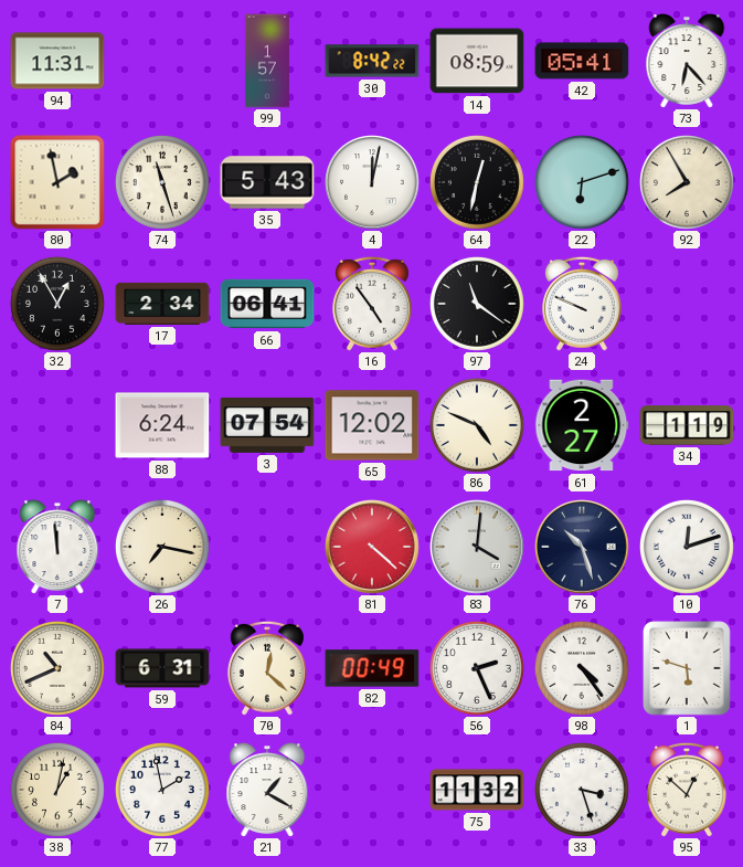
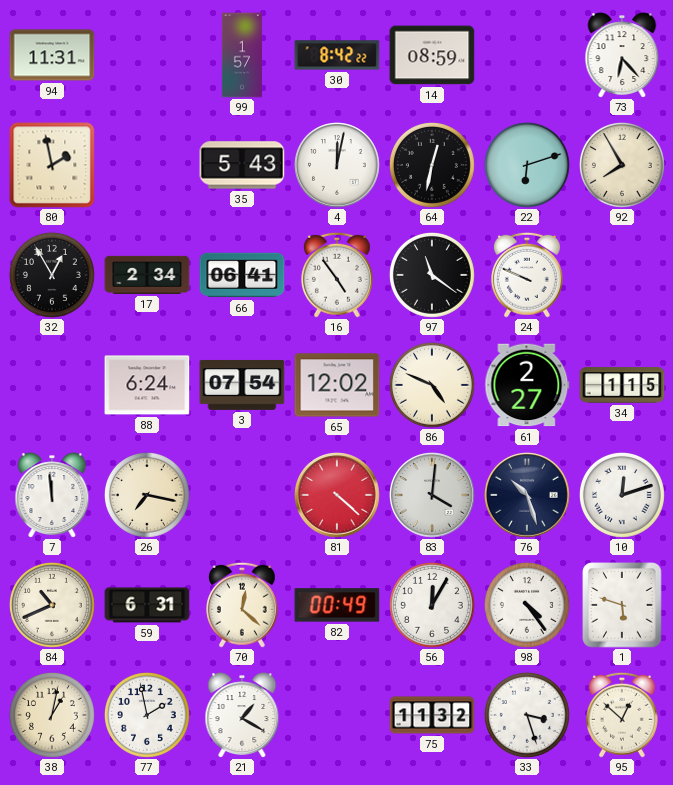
42: 05:41 -> none (582, 61)
74: 11:27 -> none (162, 182)
34: 1:19 -> 1:15 (622, 385)
56: 2:26 -> 12:05 (432, 605)
